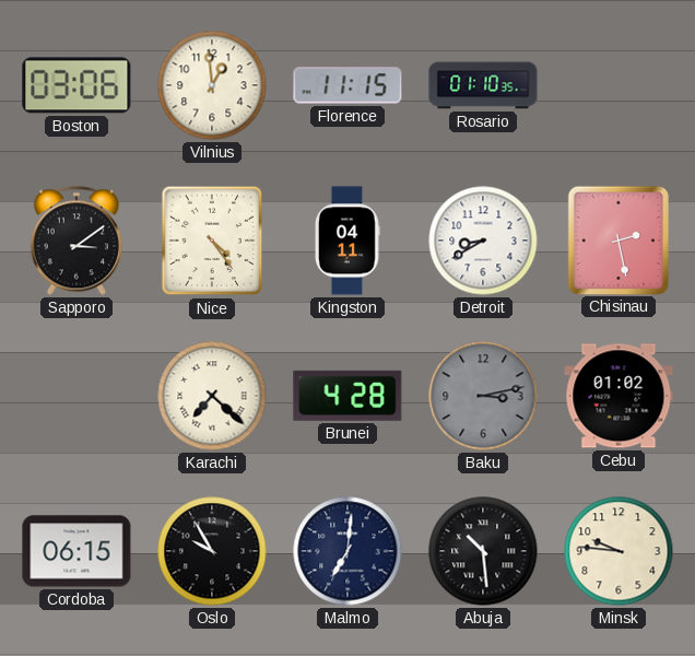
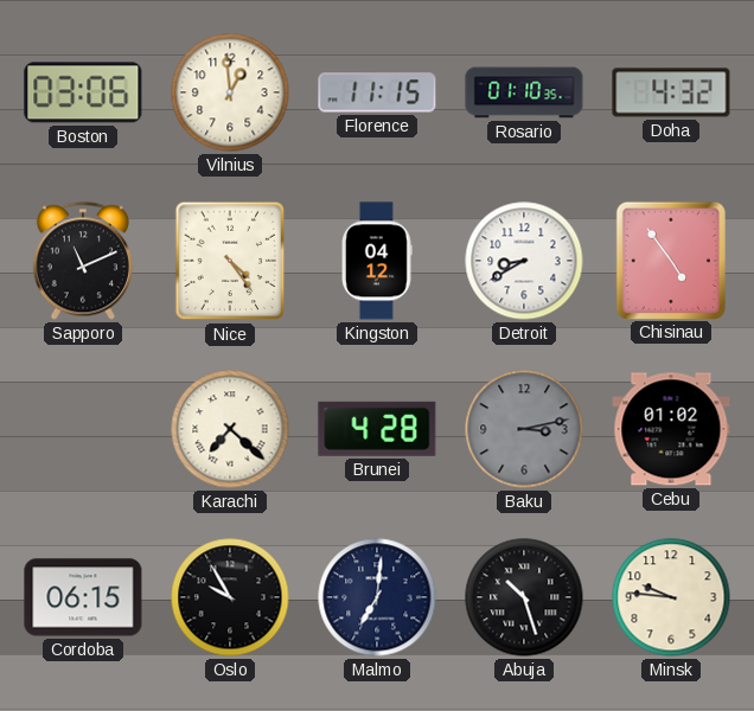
Doha: none -> 4:32 (671, 92)
Sapporo: 3:09 -> 11:11 (83, 261)
Kingston: 04:11 -> 04:12 (377, 261)
Chisinau: 2:28 -> 4:54 (670, 260)
Abuja: 10:29 -> 10:27 (524, 597)
